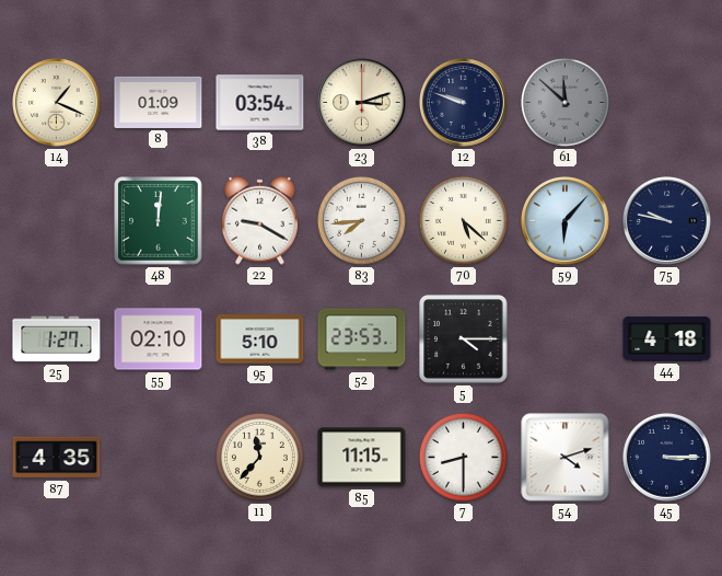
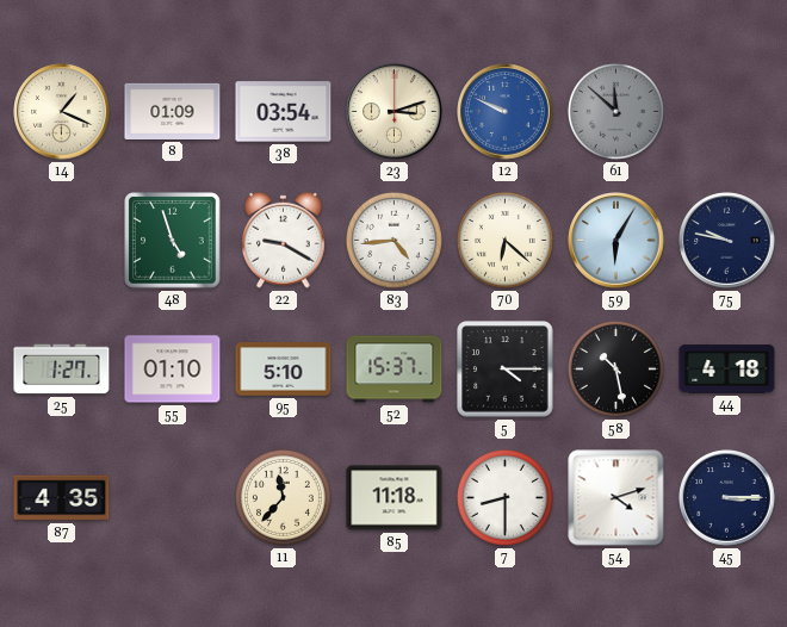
12: 9:48 -> 9:49 (506, 112)
12 dial: navy -> blue (506, 112)
48: 12:01 -> 4:57 (173, 241)
83: 7:44 -> 4:44 (393, 240)
70: 5:22 -> 6:22 (504, 240)
59: 6:07 -> 6:05 (616, 241)
55: 02:10 -> 01:10 (173, 370)
52: 23:53 -> 15:37 (395, 370)
58: none -> 10:28 (615, 368)
85: 11:15 -> 11:18 (395, 498)
